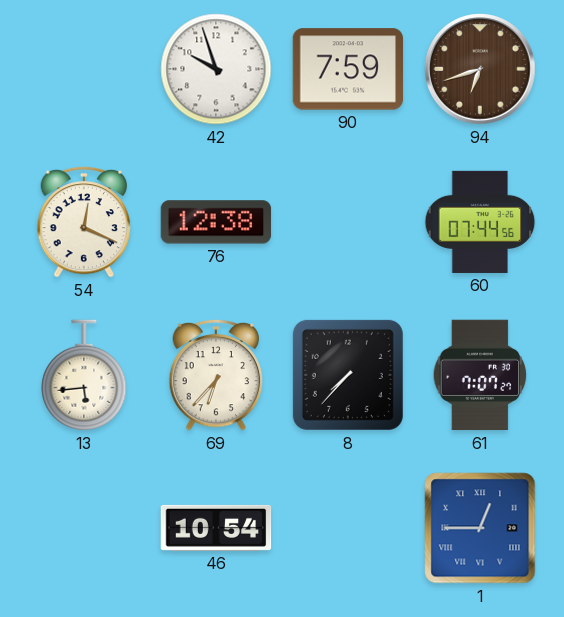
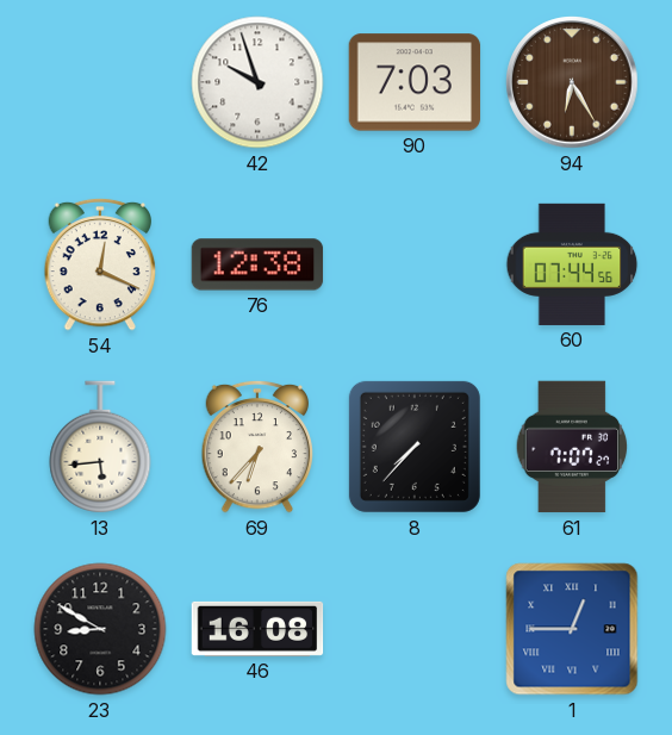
90: 7:59 -> 7:03 (415, 82)
94: 6:42 -> 6:25 (572, 82)
23: none -> 8:50 (100, 629)
46: 10:54 -> 16:08 (257, 629)
